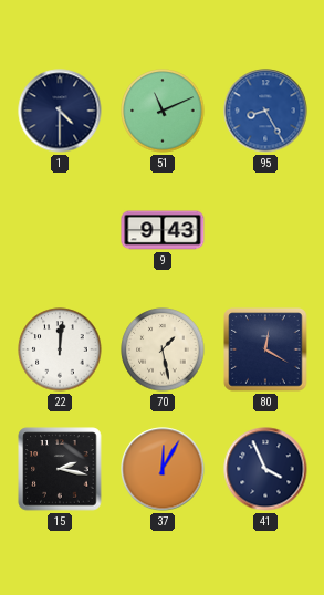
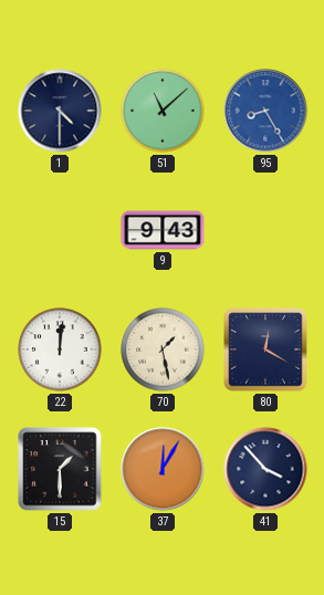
51: 11:11 -> 11:08 (163, 111)
15: 2:17 -> 1:30 (60, 469)
41: 3:56 -> 3:53 (265, 469)
